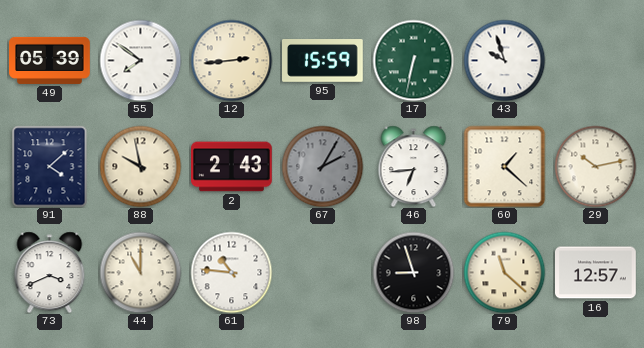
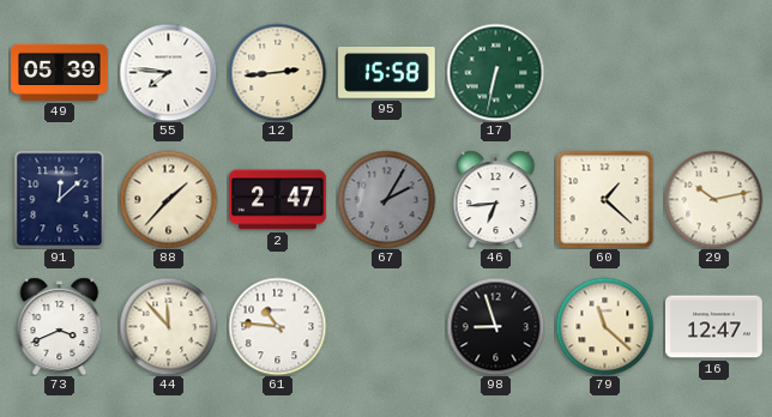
55: 7:51 -> 7:46 (168, 72)
95: 15:59 -> 15:58 (387, 73)
43: 9:57 -> none (504, 60)
91: 4:08 -> 12:08 (60, 199)
88: 9:58 -> 1:37 (168, 199)
2: 2:43 -> 2:47 (278, 200)
44: 11:00 -> 11:53 (168, 326)
16: 12:57 -> 12:47 (714, 327)
